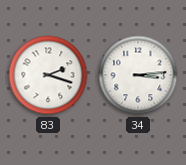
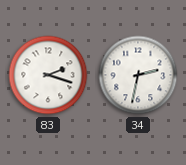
34: 3:14 -> 2:32 (138, 75)
